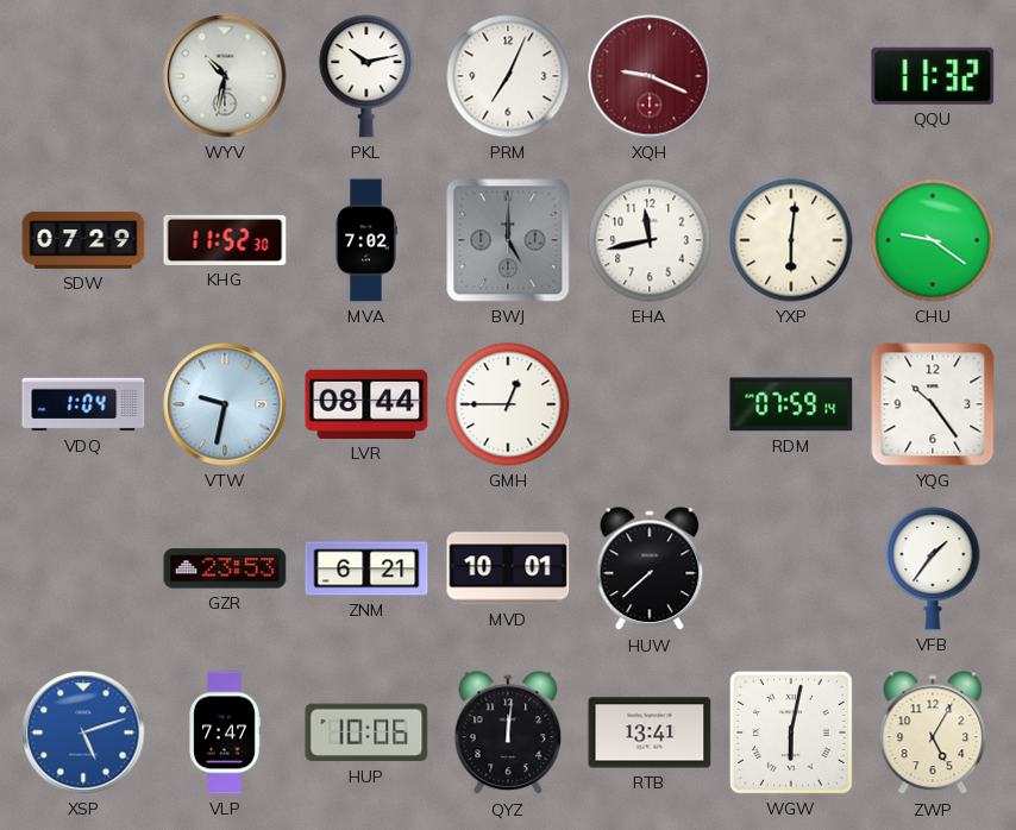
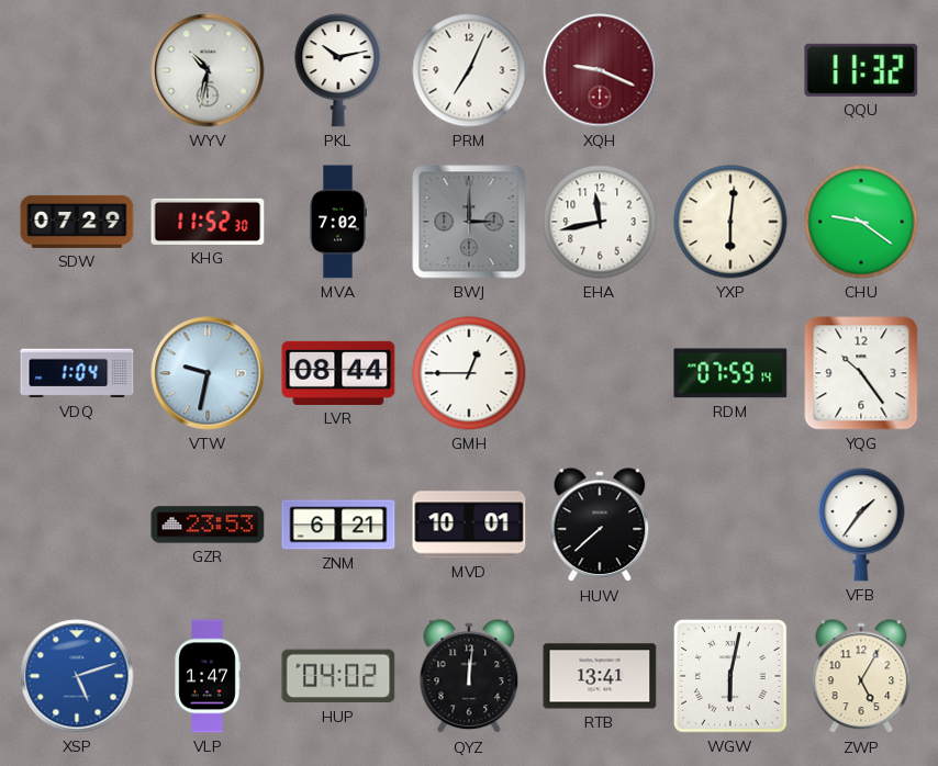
BWJ: 5:00 -> 3:00 (469, 222)
VLP: 7:47 -> 1:47 (208, 676)
HUP: 10:06 -> 04:02 (338, 676)
